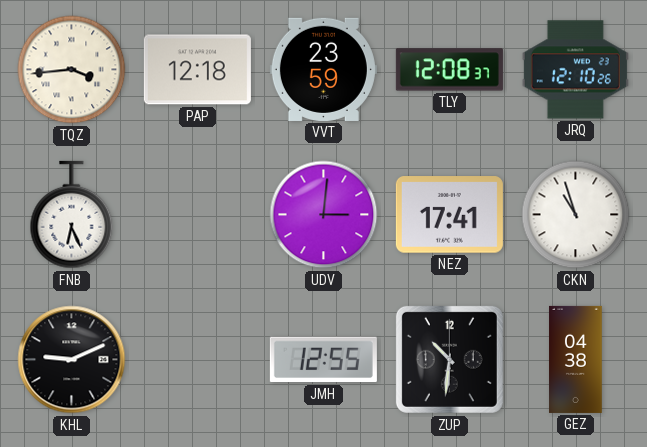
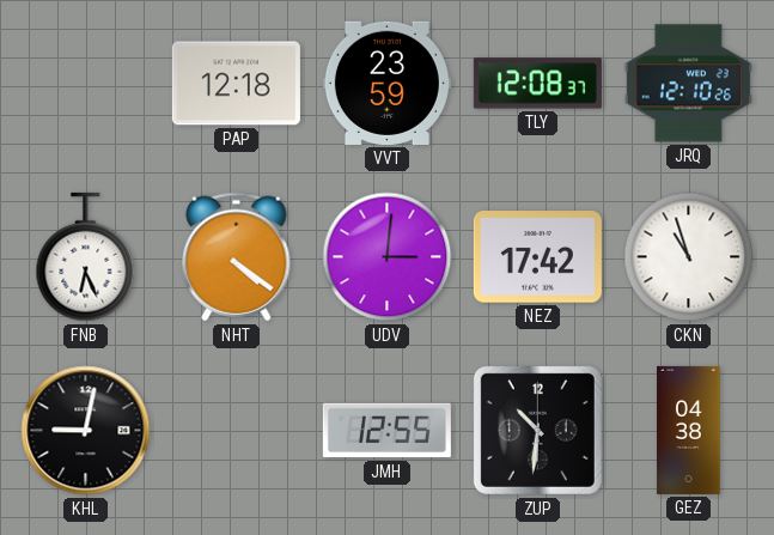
TQZ: 3:44 -> none (72, 70)
NHT: none -> 4:21 (237, 257)
NEZ: 17:41 -> 17:42 (537, 257)
KHL: 9:11 -> 9:02 (86, 431)
